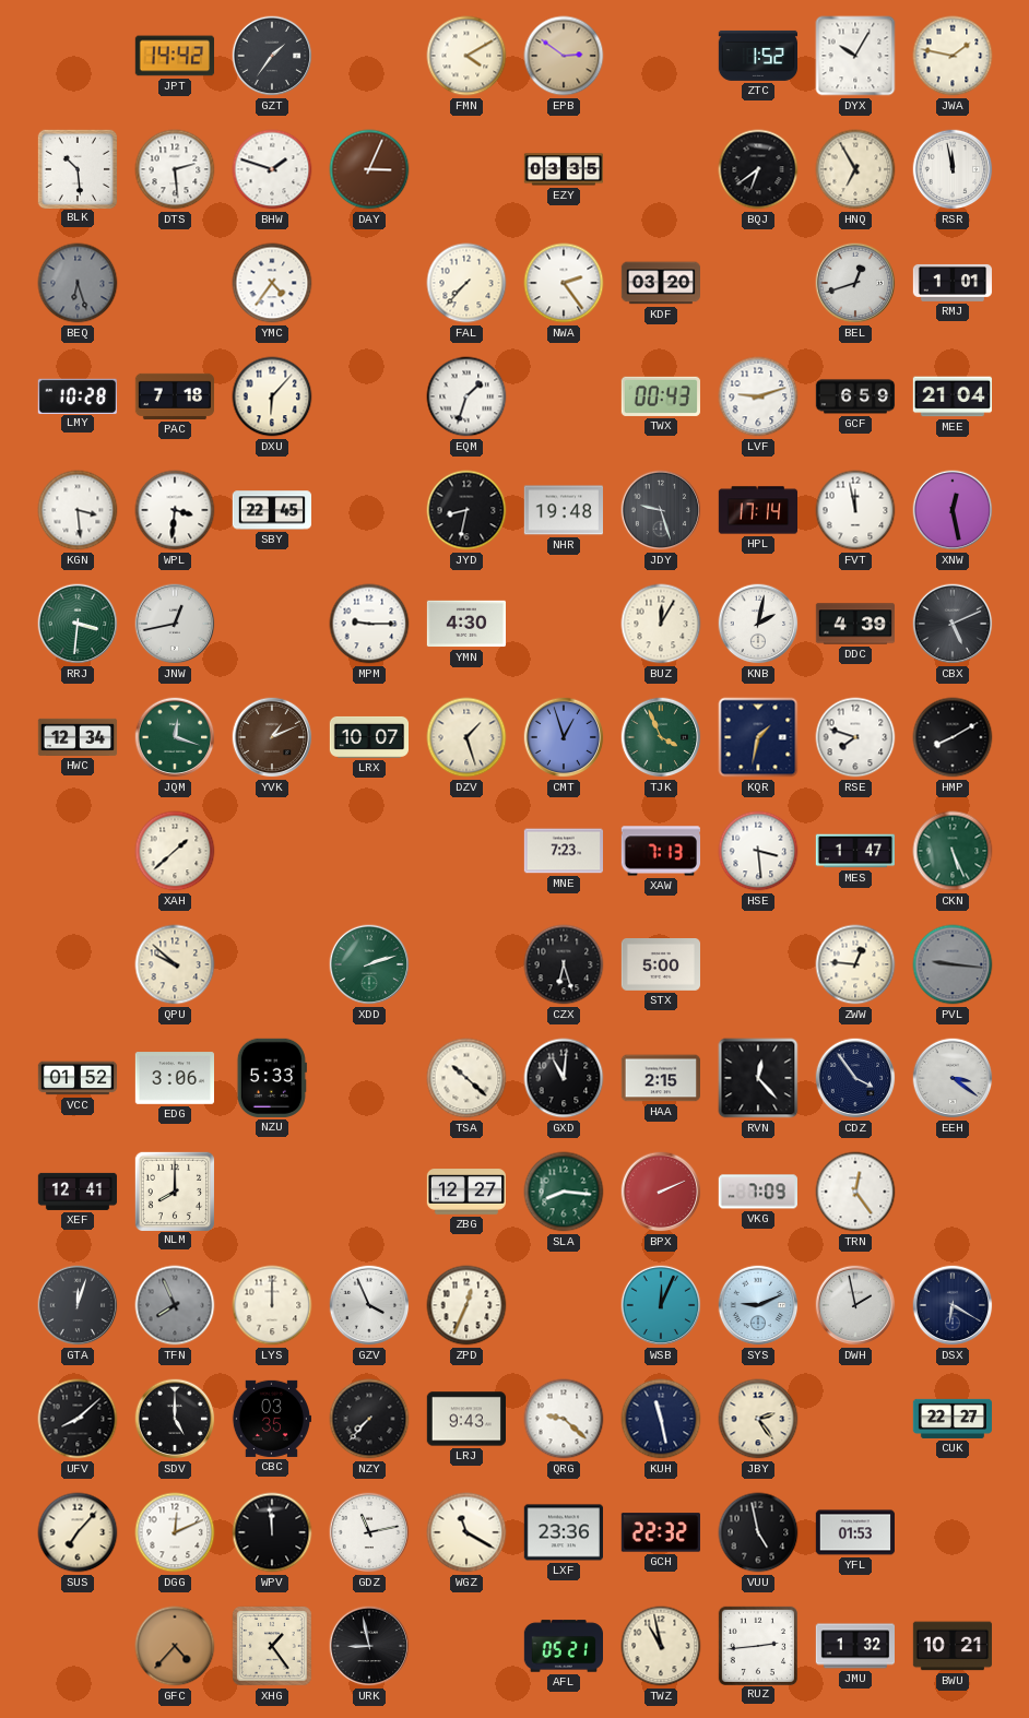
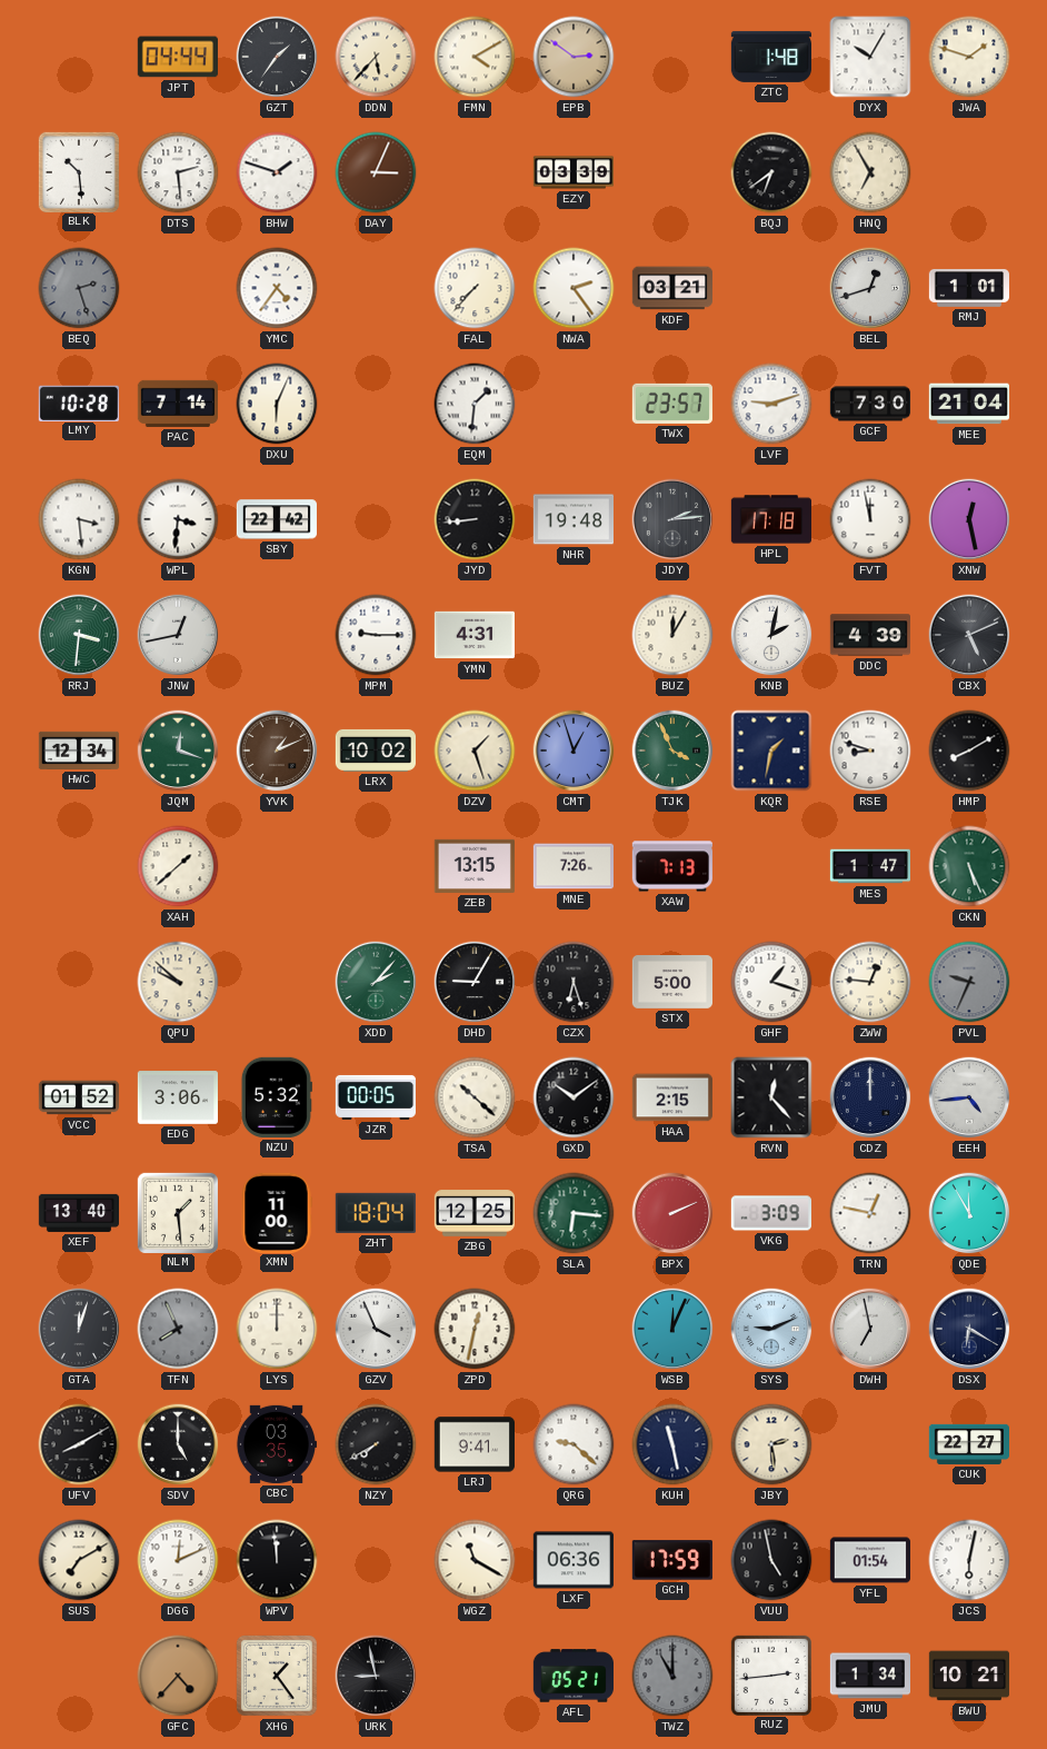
JPT: 14:42 -> 04:44 (177, 57)
DDN: none -> 5:37 (376, 57)
ZTC: 1:52 -> 1:48 (770, 57)
JWA: 1:47 -> 1:48 (969, 57)
EZY: 03:35 -> 03:39 (572, 172)
RSR: 11:58 -> none (953, 169)
BEQ: 6:27 -> 2:27 (79, 288)
KDF: 03:20 -> 03:21 (671, 288)
PAC: 7:18 -> 7:14 (177, 404)
DXU: 6:07 -> 6:04 (277, 404)
EQM: 1:33 -> 1:31 (475, 404)
TWX: 00:43 -> 23:57 (672, 404)
GCF: 6:59 -> 7:30 (870, 404)
SBY: 22:45 -> 22:42 (276, 519)
JYD: 8:32 -> 8:44 (475, 519)
JDY: 9:27 -> 2:14 (672, 519)
HPL: 17:14 -> 17:18 (770, 519)
YMN: 4:30 -> 4:31 (473, 635)
LRX: 10:07 -> 10:02 (376, 751)
RSE: 7:48 -> 8:48 (870, 751)
ZEB: none -> 13:15 (473, 866)
MNE: 7:23 -> 7:26 (572, 866)
HSE: 3:29 -> none (758, 851)
XDD: 2:12 -> 2:07 (376, 982)
DHD: none -> 9:05 (475, 982)
GHF: none -> 1:18 (771, 982)
PVL: 9:16 -> 9:34 (969, 982)
NZU: 5:33 -> 5:32 (277, 1097)
JZR: none -> 00:05 (375, 1097)
GXD: 11:01 -> 10:09 (574, 1097)
CDZ: 3:54 -> 12:00 (870, 1097)
EEH: 3:21 -> 4:44 (969, 1097)
XEF: 12:41 -> 13:40 (79, 1213)
NLM: 8:00 -> 1:29 (177, 1212)
XMN: none -> 11:00 (277, 1212)
ZHT: none -> 18:04 (375, 1213)
ZBG: 12:27 -> 12:25 (473, 1213)
SLA: 8:16 -> 6:16 (574, 1213)
VKG: 7:09 -> 3:09 (771, 1213)
TRN: 12:24 -> 12:47 (870, 1213)
QDE: none -> 11:55 (969, 1213)
ZPD: 12:34 -> 12:32 (475, 1329)
DWH: 1:58 -> 6:58 (870, 1329)
UFV: 8:08 -> 8:10 (79, 1444)
NZY: 7:37 -> 7:40 (376, 1444)
LRJ: 9:43 -> 9:41 (473, 1444)
JBY: 2:24 -> 2:29 (771, 1444)
SUS: 7:07 -> 7:10 (79, 1560)
GDZ: 11:13 -> none (369, 1532)
LXF: 23:36 -> 06:36 (572, 1560)
GCH: 22:32 -> 17:59 (672, 1560)
YFL: 01:53 -> 01:54 (869, 1560)
JCS: none -> 6:02 (969, 1560)
TWZ: 10:58 -> 11:00 (672, 1676)
TWZ dial: cream -> grey (672, 1676)
JMU: 1:32 -> 1:34 (869, 1676)
